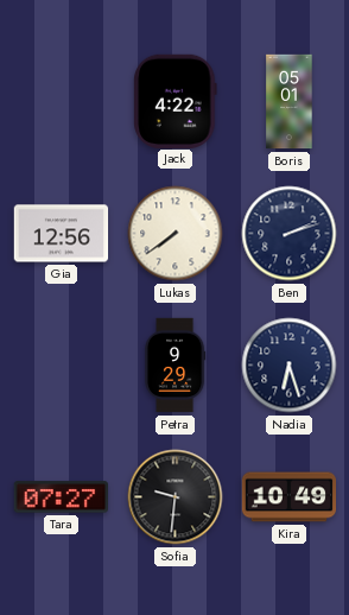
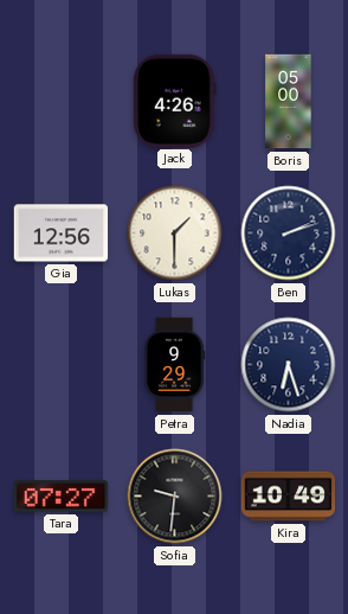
Jack: 4:22 -> 4:26 (175, 101)
Boris: 05:01 -> 05:00 (289, 102)
Lukas: 7:39 -> 1:30 (175, 234)
